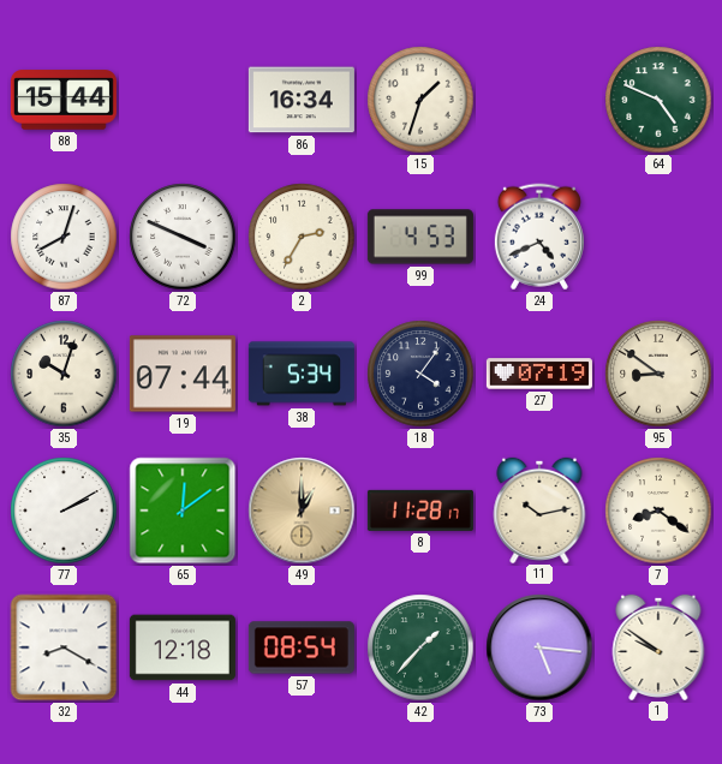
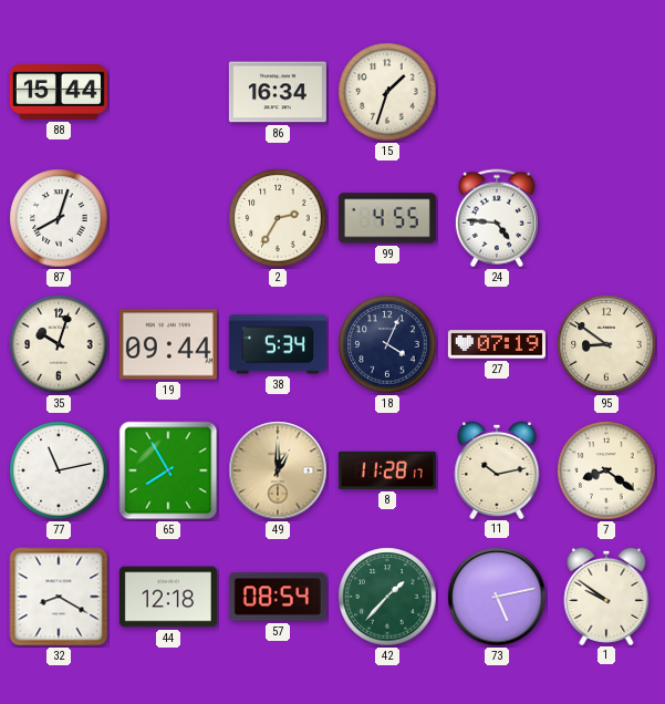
64: 4:49 -> none (658, 100)
72: 3:49 -> none (183, 237)
99: 4:53 -> 4:55 (387, 218)
24: 4:41 -> 4:46 (497, 218)
19: 07:44 -> 09:44 (168, 344)
18: 4:06 -> 4:04 (387, 344)
77: 2:10 -> 11:13 (59, 470)
65: 12:09 -> 7:55 (168, 470)
73: 5:16 -> 5:13 (497, 597)
